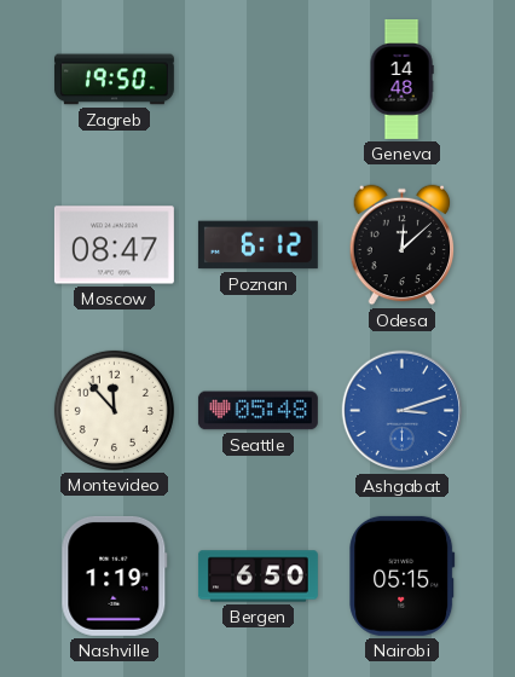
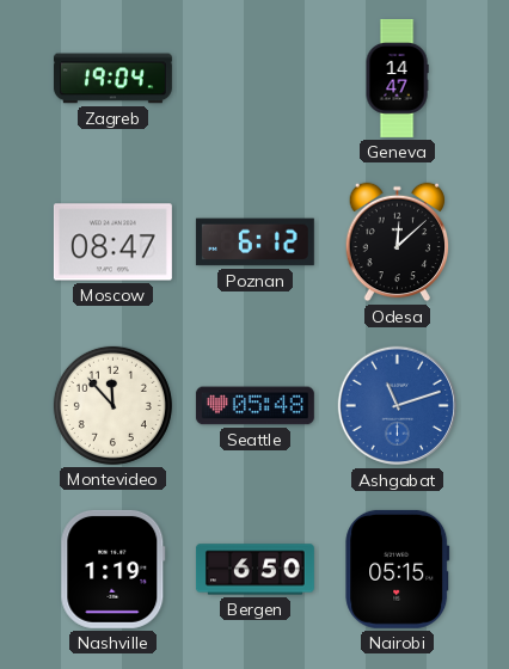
Zagreb: 19:50 -> 19:04 (112, 79)
Geneva: 14:48 -> 14:47 (397, 78)
Ashgabat: 3:12 -> 11:12 (398, 406)
